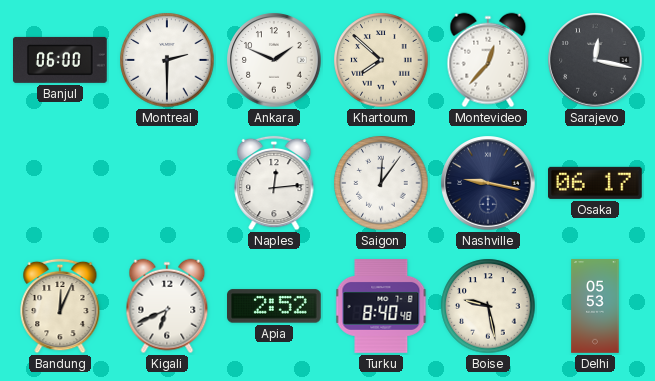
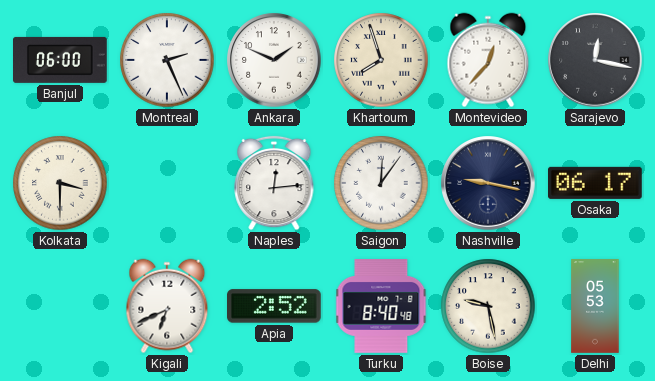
Montreal: 2:30 -> 2:26 (167, 60)
Khartoum: 7:52 -> 7:57 (381, 60)
Kolkata: none -> 3:30 (60, 183)
Bandung: 12:04 -> none (60, 306)
